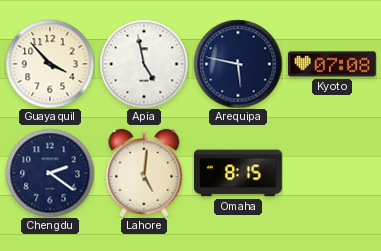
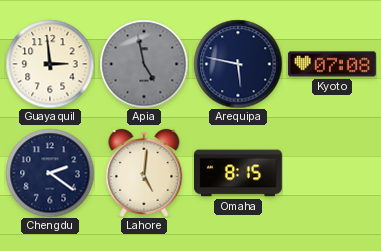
Guayaquil: 3:53 -> 2:59 (50, 64)
Apia dial: white -> grey (144, 64)
